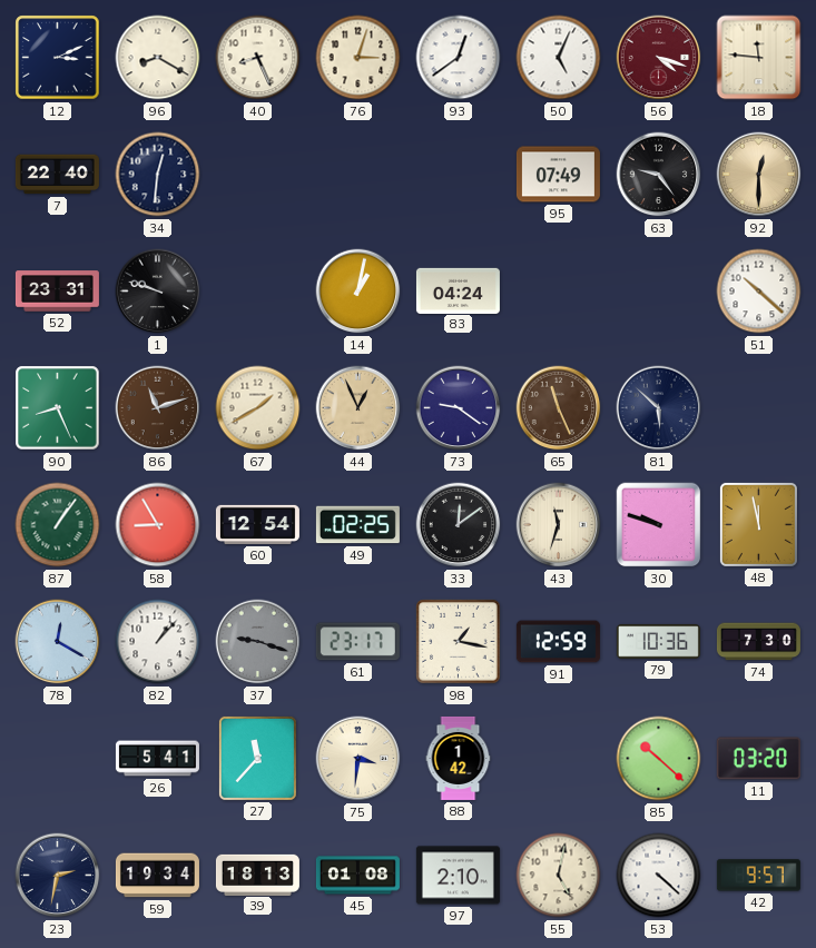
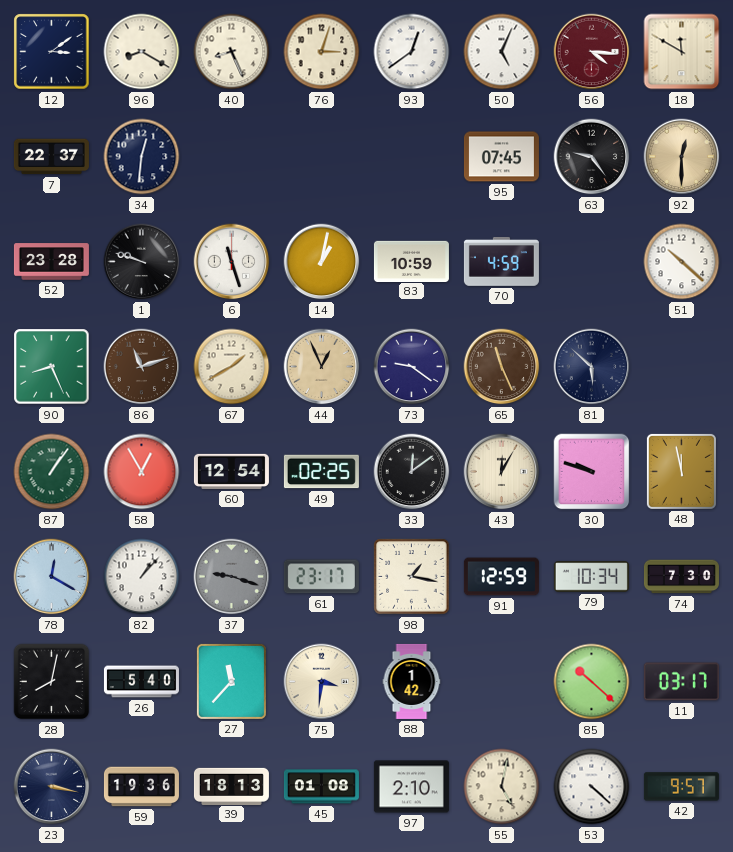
12: 3:11 -> 3:09 (52, 52)
56: 4:18 -> 4:16 (592, 52)
18: 11:46 -> 11:50 (682, 52)
7: 22:40 -> 22:37 (51, 157)
95: 07:49 -> 07:45 (501, 157)
52: 23:31 -> 23:28 (51, 262)
6: none -> 11:27 (232, 262)
83: 04:24 -> 10:59 (411, 261)
70: none -> 4:59 (501, 261)
58: 8:55 -> 12:55 (142, 472)
43: 11:33 -> 12:05 (502, 472)
79: 10:36 -> 10:34 (591, 577)
28: none -> 8:02 (52, 682)
26: 5:41 -> 5:40 (141, 682)
11: 03:20 -> 03:17 (681, 682)
23: 2:32 -> 3:17 (52, 787)
59: 19:34 -> 19:36 (141, 787)
